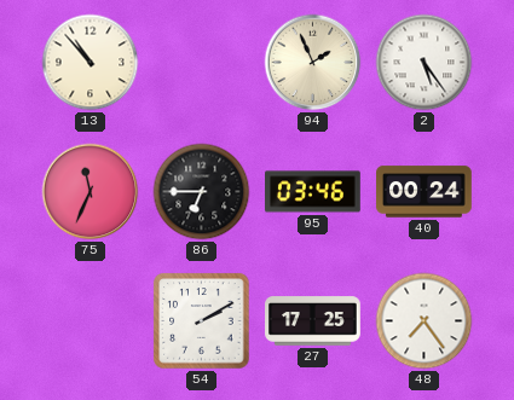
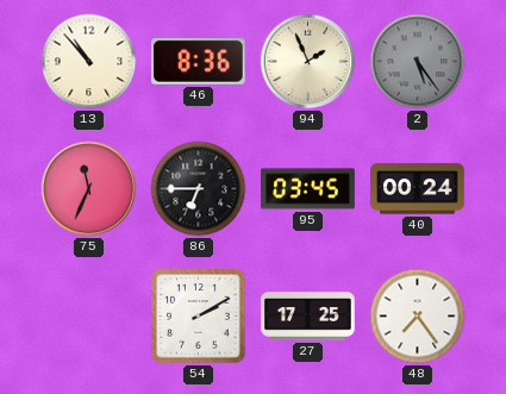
46: none -> 8:36 (198, 62)
2 dial: white -> grey (418, 62)
95: 03:46 -> 03:45 (308, 189)
